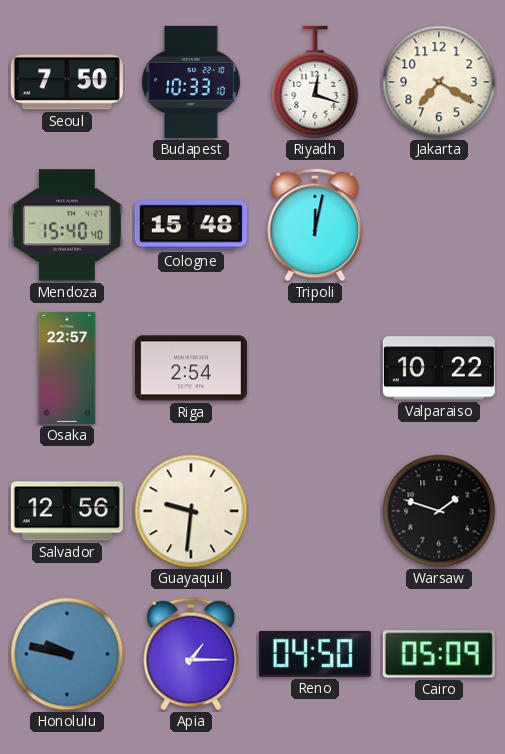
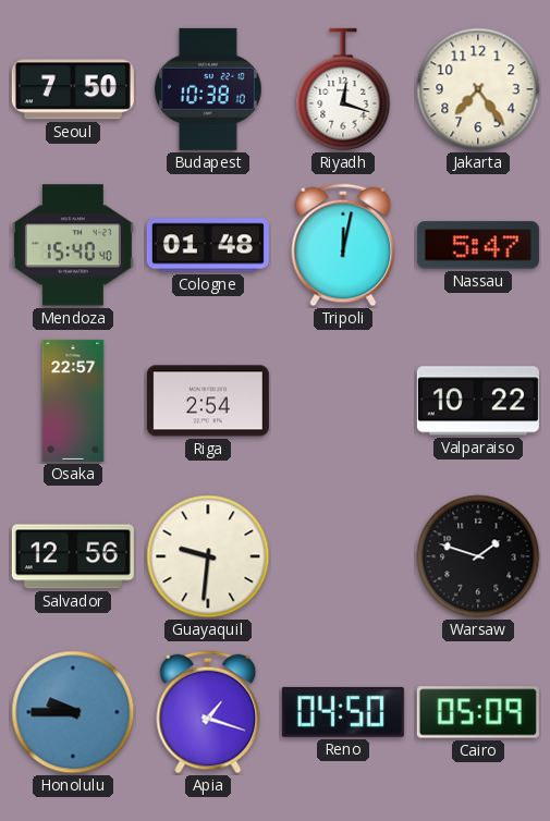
Budapest: 10:33 -> 10:38 (209, 89)
Jakarta: 7:20 -> 7:24 (478, 89)
Cologne: 15:48 -> 01:48 (208, 245)
Nassau: none -> 5:47 (478, 245)
Honolulu: 9:47 -> 9:45 (73, 712)
Apia: 1:15 -> 1:18 (208, 712)
